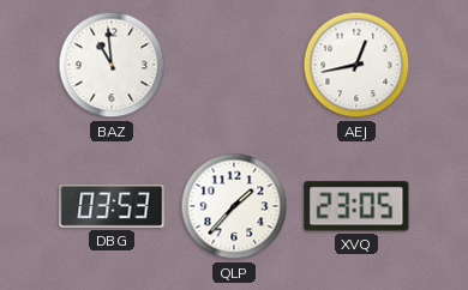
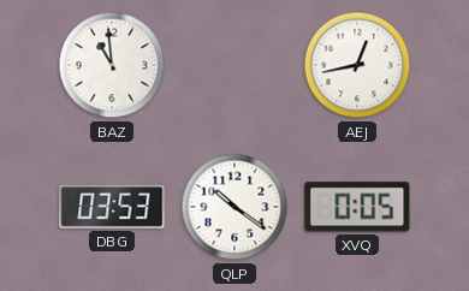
QLP: 1:37 -> 10:21 (234, 207)
XVQ: 23:05 -> 0:05 (357, 207)
